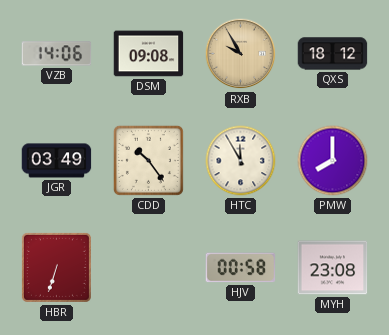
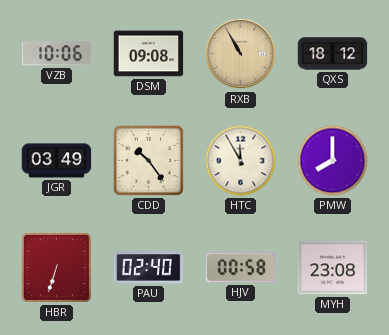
VZB: 14:06 -> 10:06 (57, 54)
RXB: 9:55 -> 10:55 (241, 54)
PAU: none -> 02:40 (149, 268)
